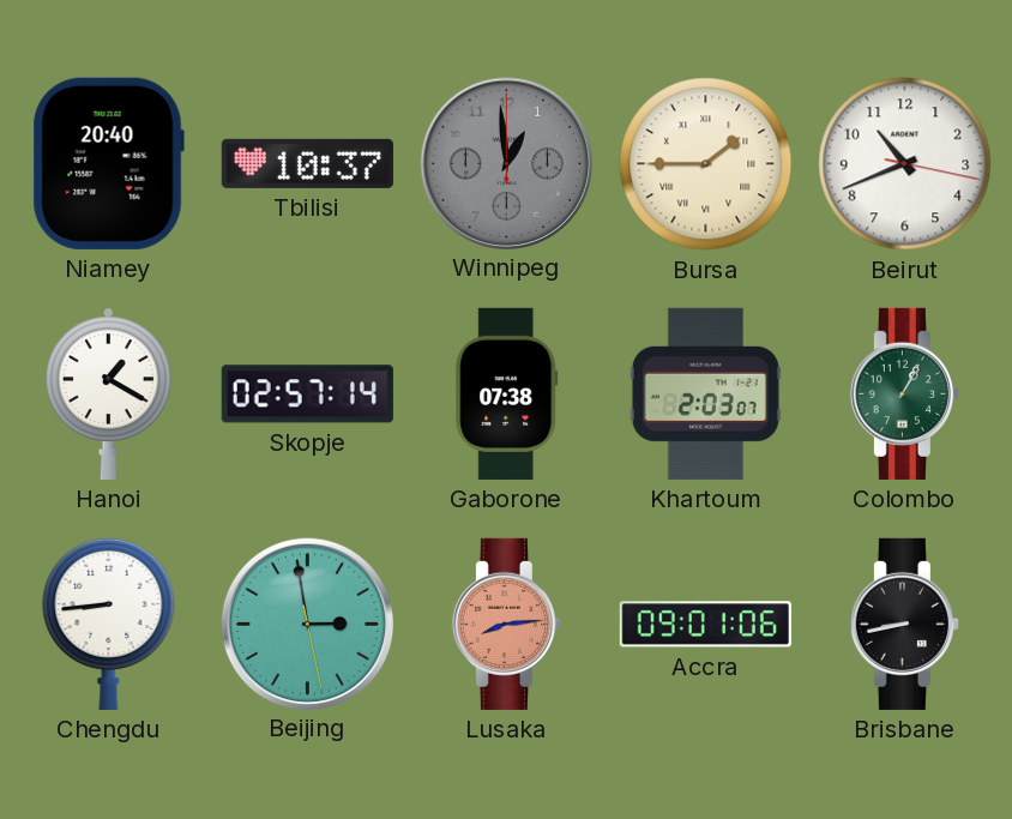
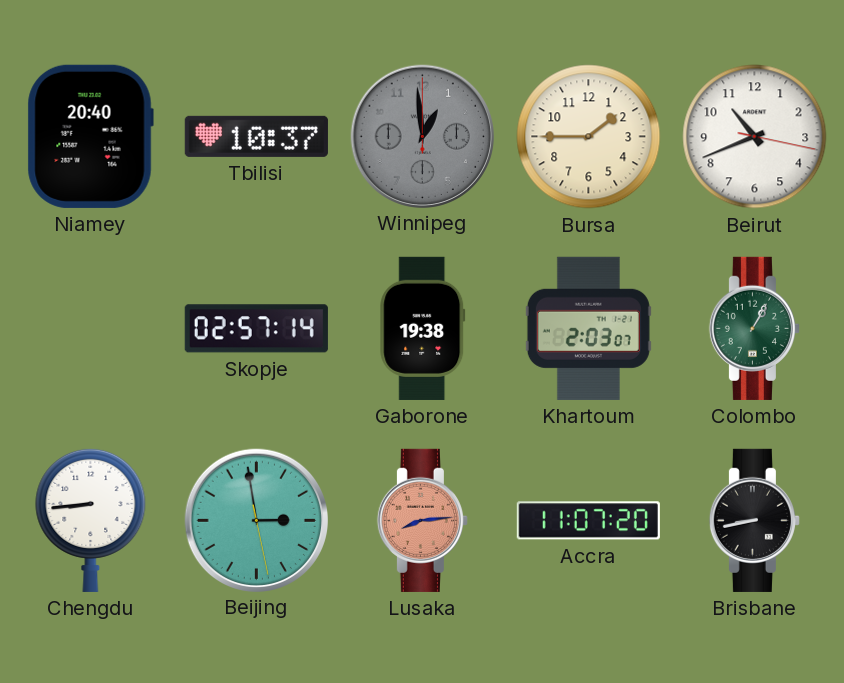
Bursa numerals: Roman -> Arabic (589, 137)
Hanoi: 1:20 -> none (108, 393)
Gaborone: 07:38 -> 19:38 (423, 328)
Accra: 09:01 -> 11:07 (588, 521)
